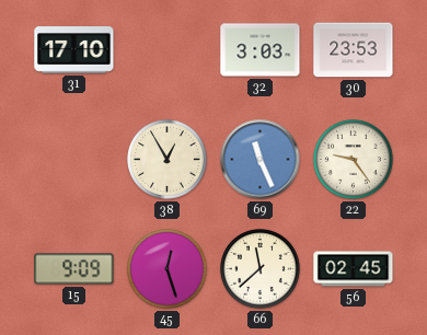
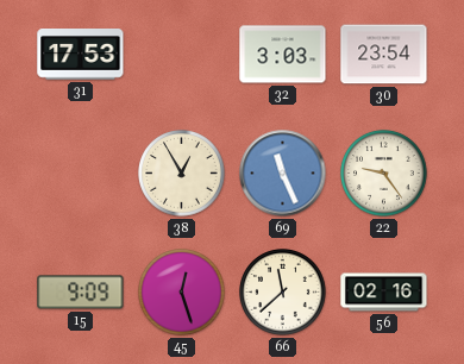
31: 17:10 -> 17:53 (81, 55)
30: 23:53 -> 23:54 (384, 55)
56: 02:45 -> 02:16 (384, 293)
